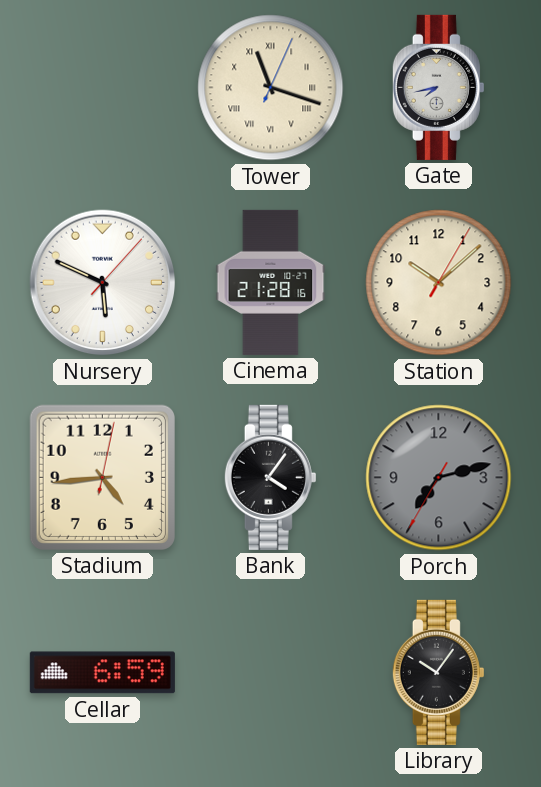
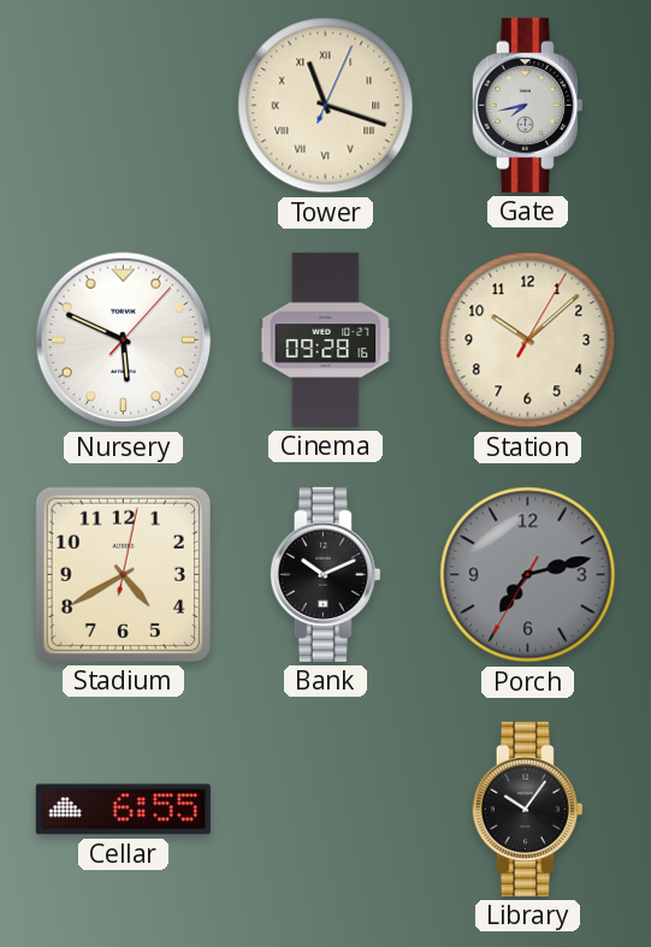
Cinema: 21:28 -> 09:28 (326, 339)
Stadium: 4:44 -> 4:40 (123, 574)
Bank: 4:06 -> 10:11 (325, 574)
Cellar: 6:59 -> 6:55 (123, 810)
